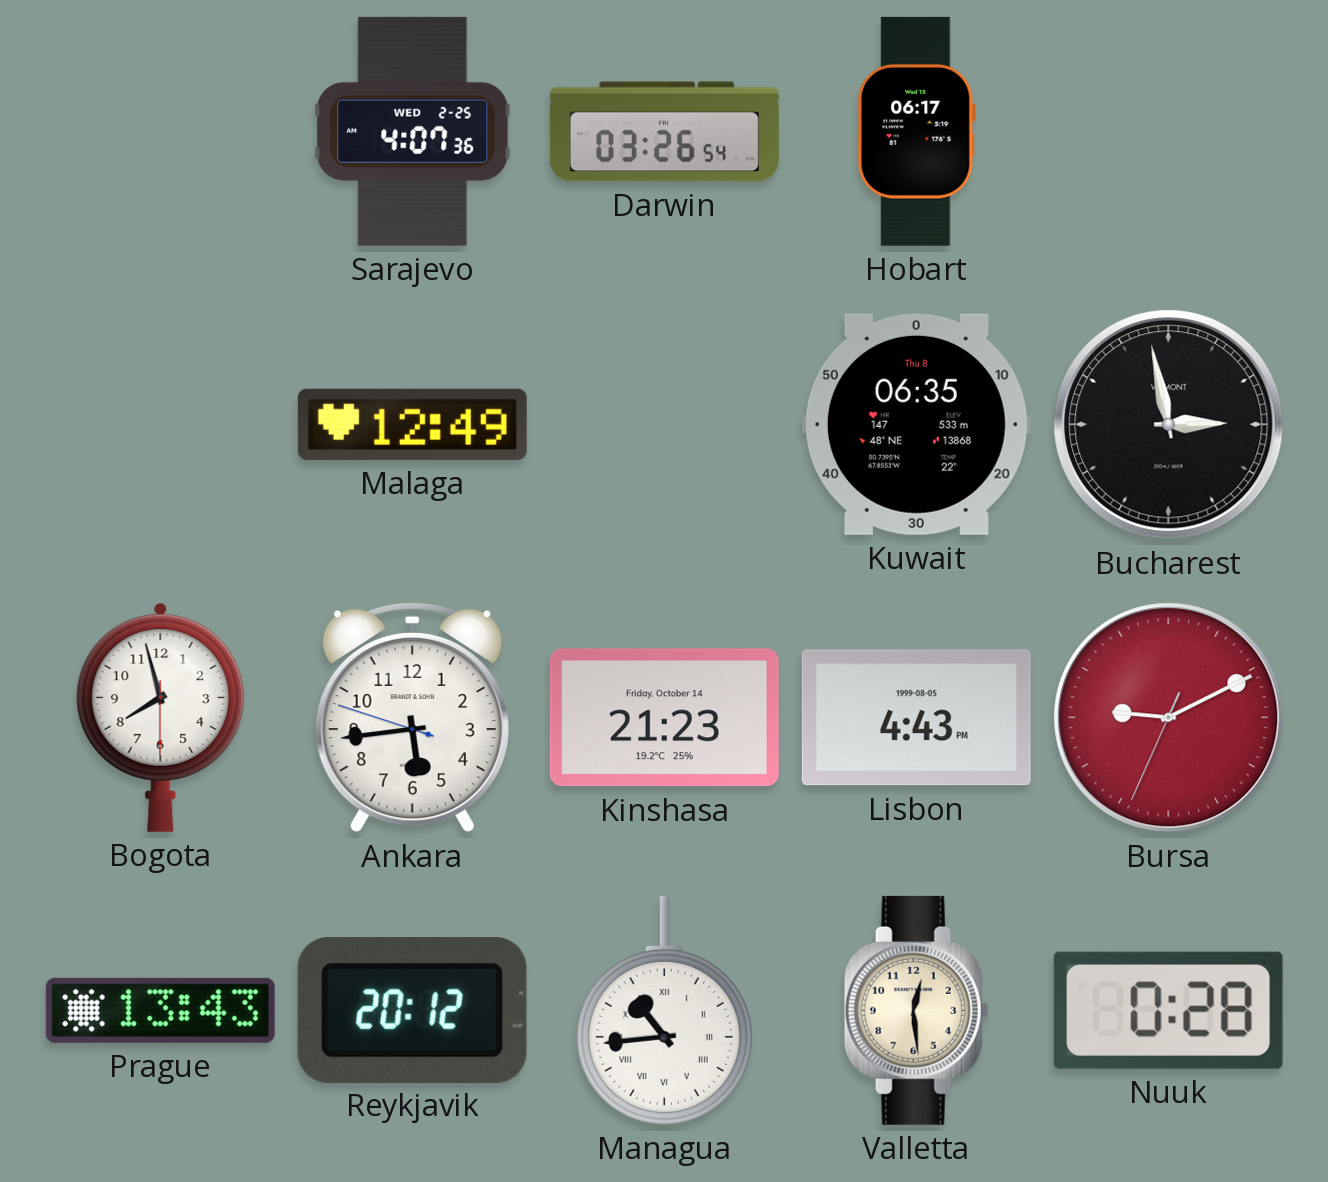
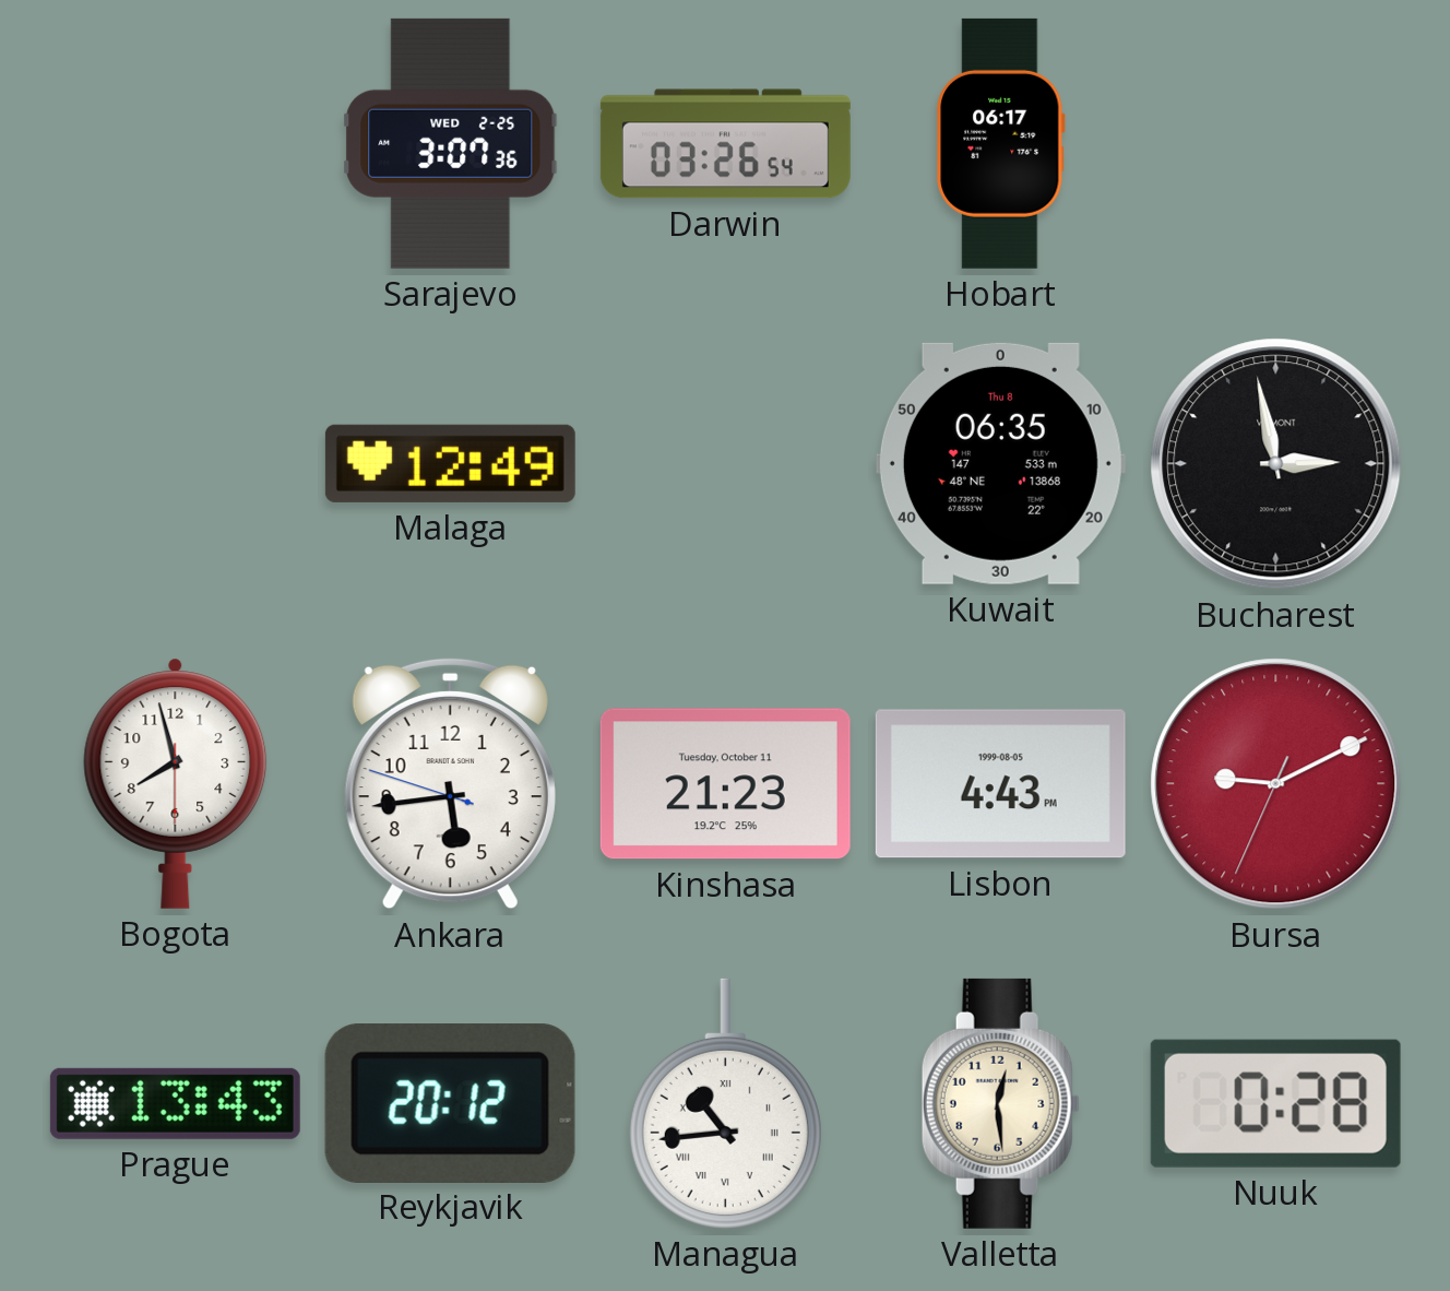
Sarajevo: 4:07 -> 3:07 (451, 143)
Kinshasa date: Friday, October 14 -> Tuesday, October 11 (725, 784)
